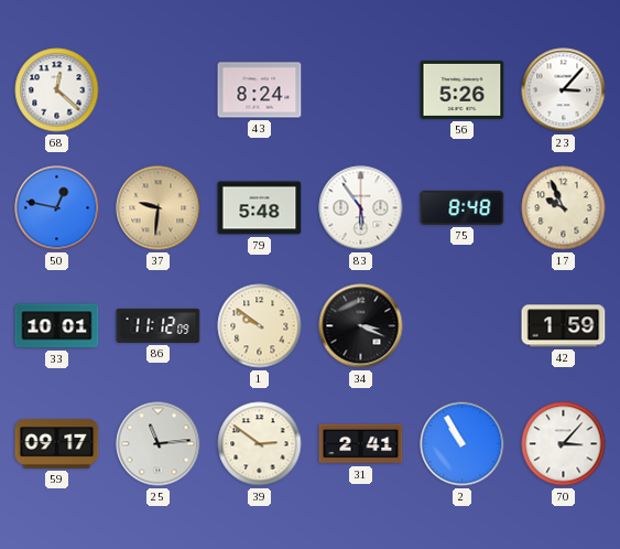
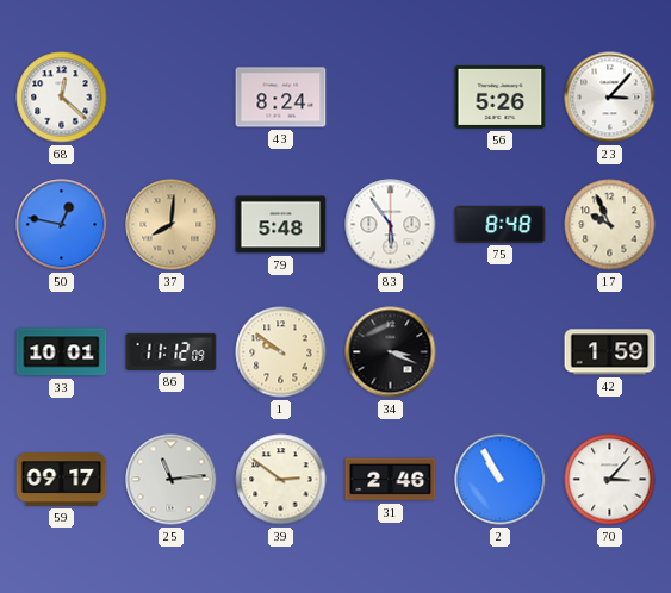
37: 9:31 -> 8:01 (172, 225)
31: 2:41 -> 2:46 (391, 480)
